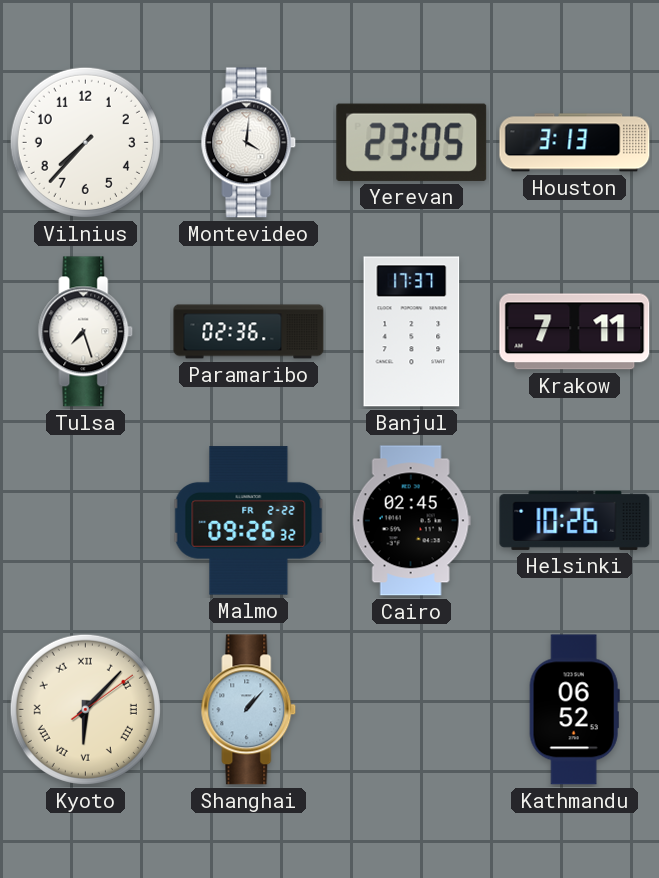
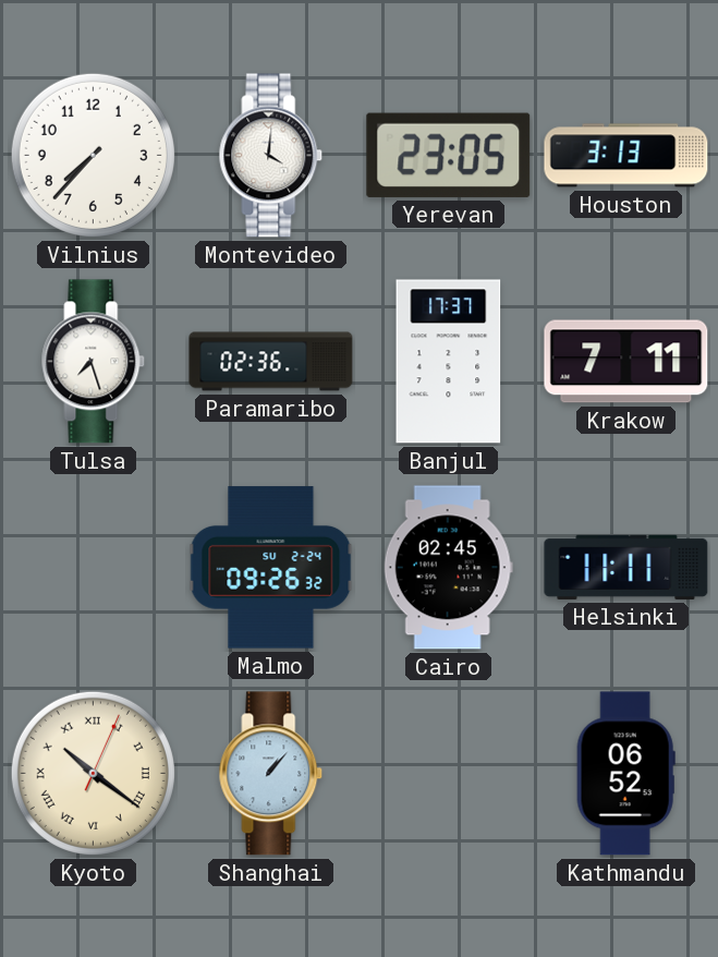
Malmo date: FR 2-22 -> SU 2-24 (271, 568)
Helsinki: 10:26 -> 11:11 (626, 567)
Kyoto: 6:07 -> 10:21 (93, 773)
